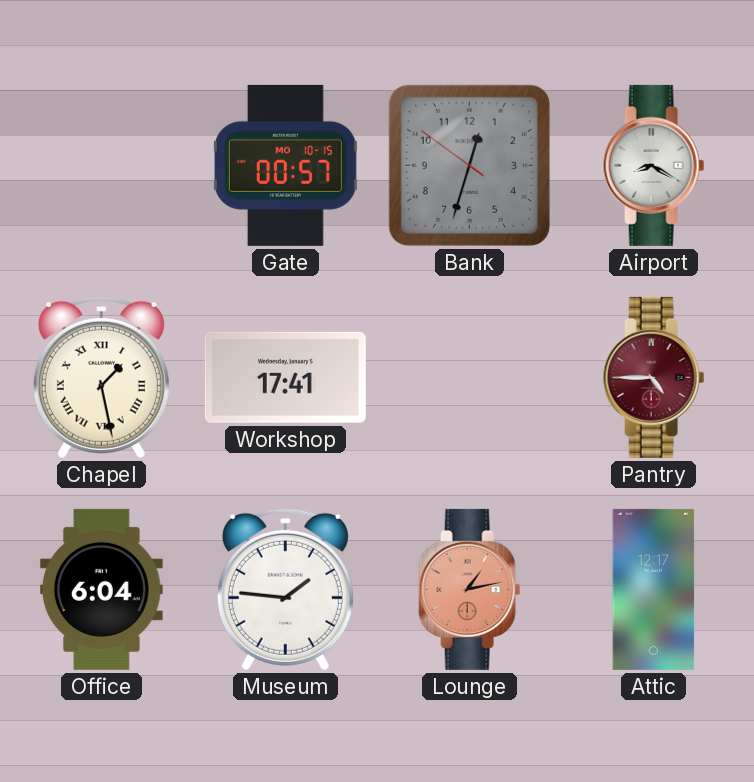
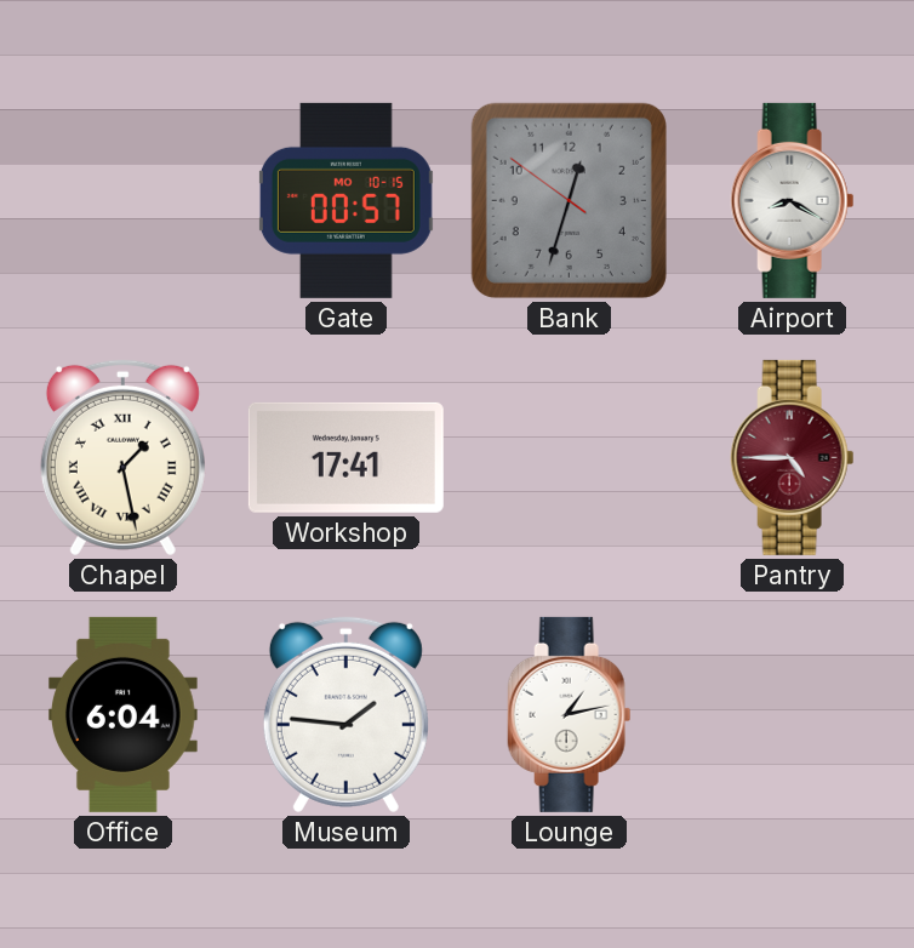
Lounge dial: salmon -> white (570, 714)
Attic: 12:17 -> none (654, 589)
